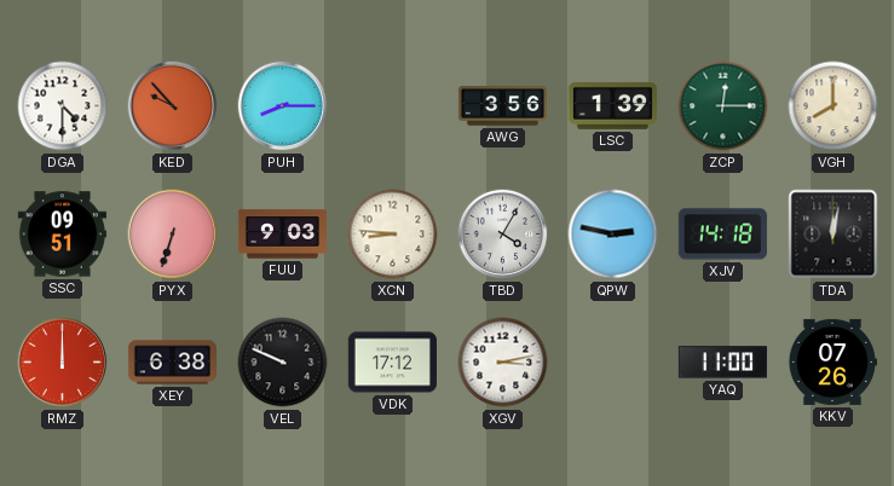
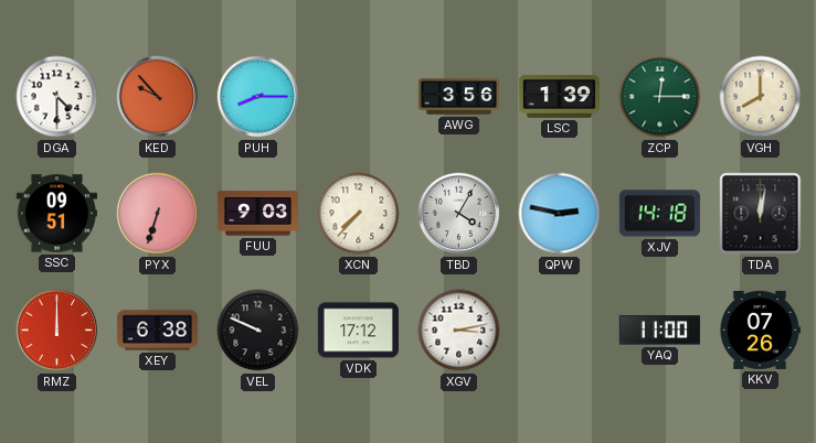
XCN: 8:46 -> 7:37 (359, 214)
